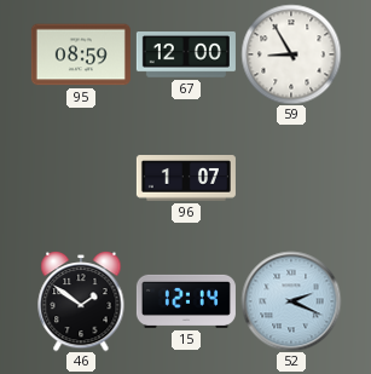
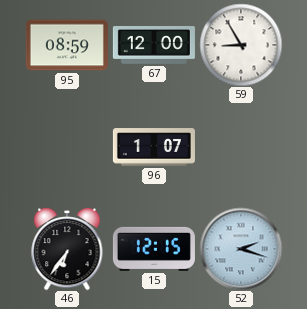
46: 1:51 -> 6:36 (67, 249)
15: 12:14 -> 12:15 (154, 249)
52: 2:19 -> 2:18 (241, 249)
